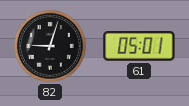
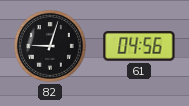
61: 05:01 -> 04:56 (139, 47)
